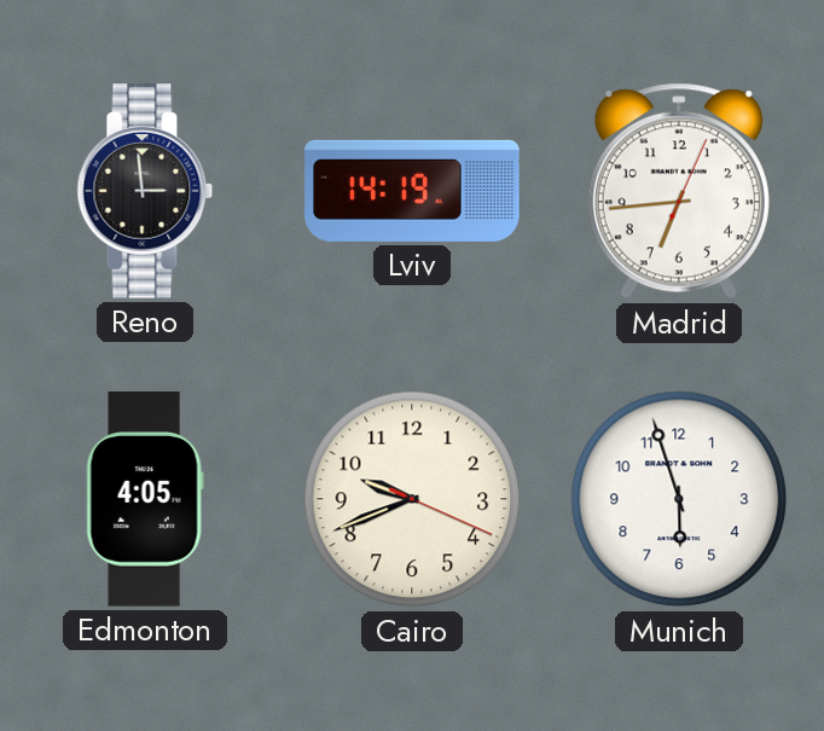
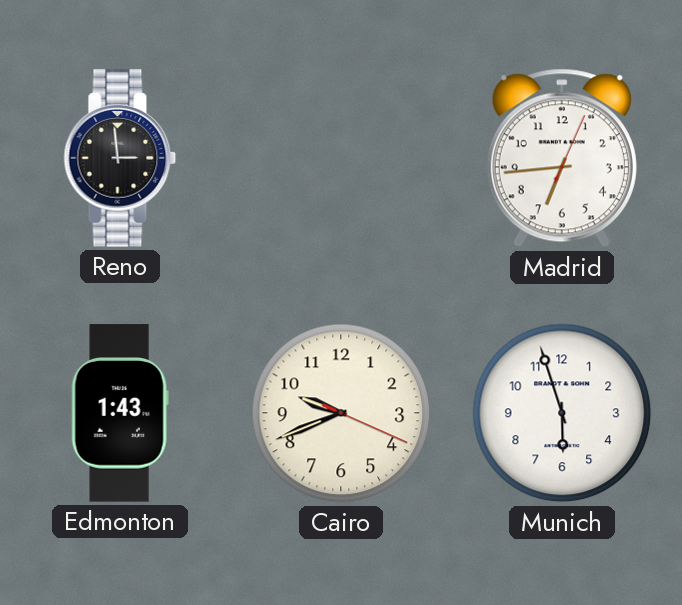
Lviv: 14:19 -> none (412, 191)
Edmonton: 4:05 -> 1:43 (120, 413)
